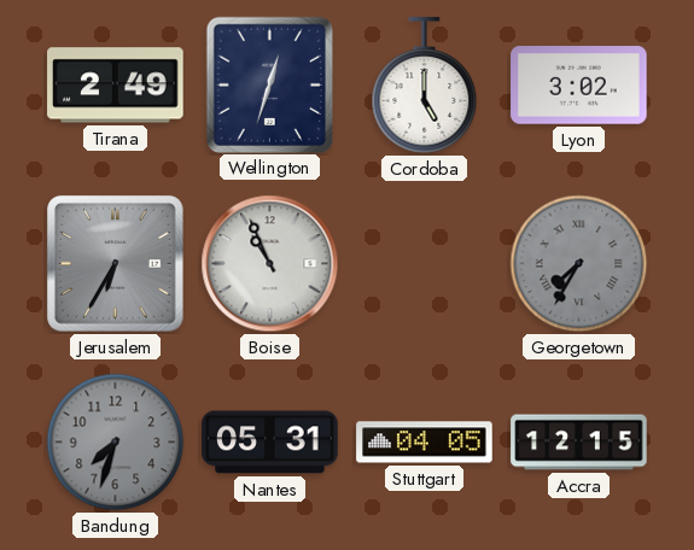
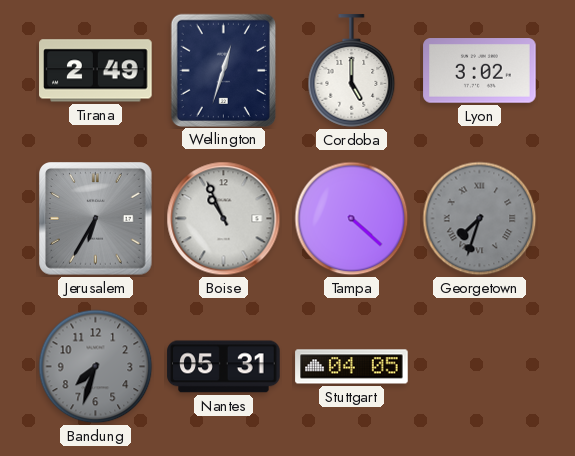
Tampa: none -> 4:22 (352, 219)
Georgetown: 7:35 -> 7:33 (480, 219)
Accra: 12:15 -> none (579, 443)
